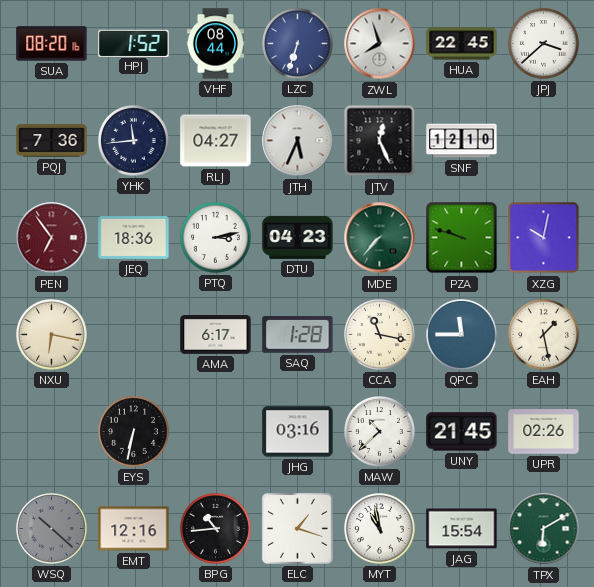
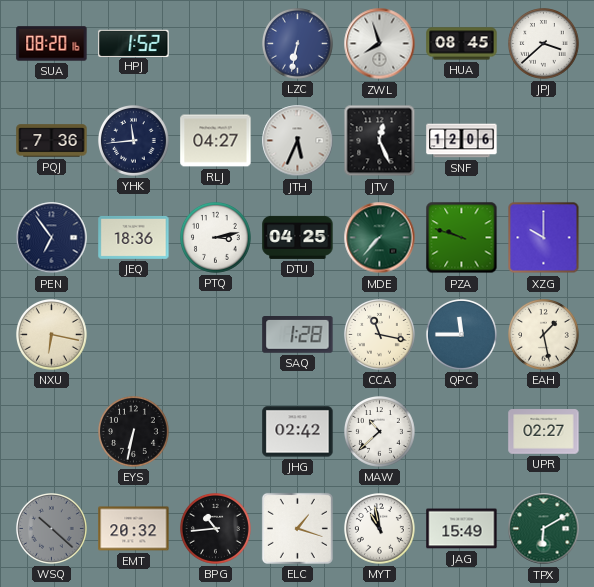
VHF: 08:44 -> none (215, 44)
LZC: 6:33 -> 6:32 (298, 44)
HUA: 22:45 -> 08:45 (462, 44)
SNF: 12:10 -> 12:06 (462, 141)
PEN dial: burgundy -> navy (52, 238)
DTU: 04:23 -> 04:25 (298, 237)
XZG: 10:02 -> 10:00 (544, 238)
AMA: 6:17 -> none (216, 335)
JHG: 03:16 -> 02:42 (298, 432)
UNY: 21:45 -> none (462, 432)
UPR: 02:26 -> 02:27 (544, 432)
EMT: 12:16 -> 20:32 (134, 529)
JAG: 15:54 -> 15:49 (462, 529)
